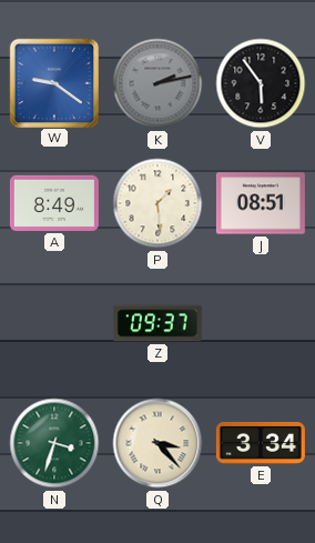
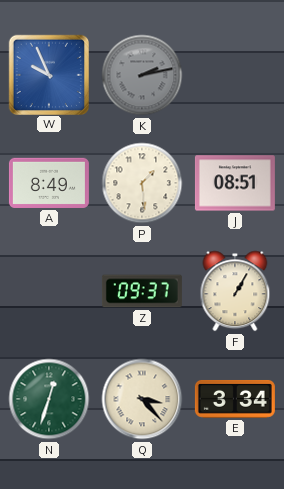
W: 9:21 -> 9:56 (48, 74)
V: 5:54 -> none (261, 83)
F: none -> 1:05 (235, 291)
N: 3:33 -> 12:33 (49, 399)
